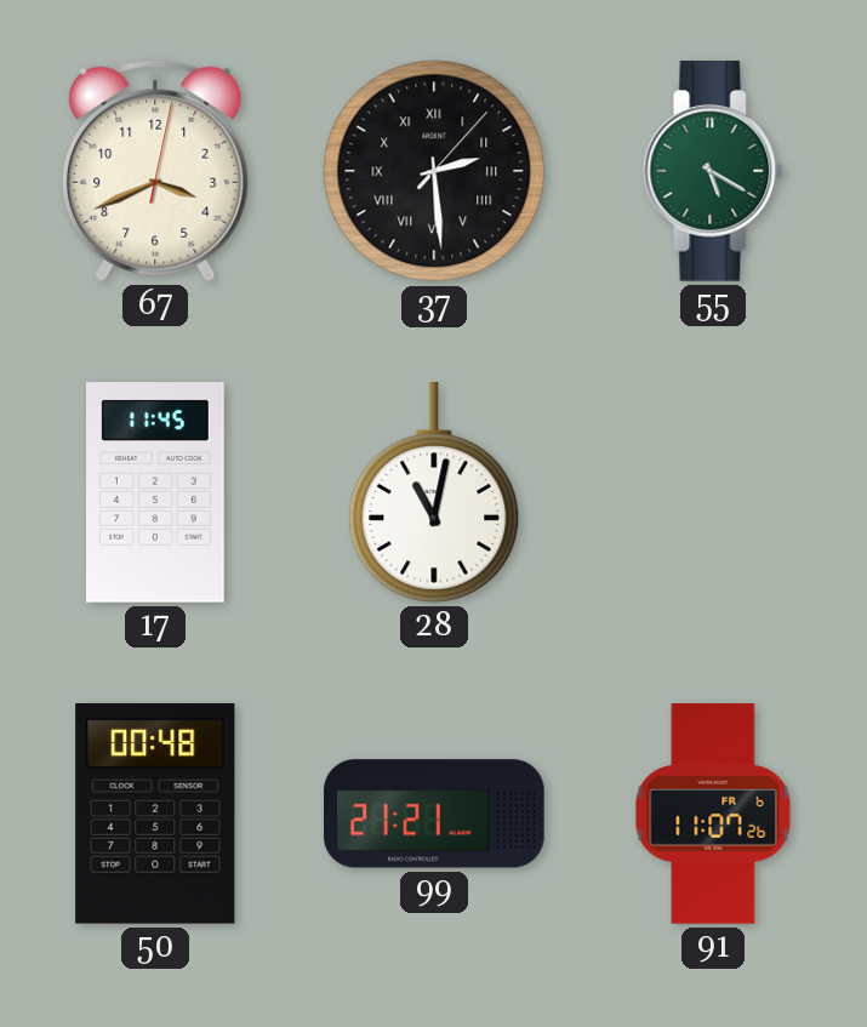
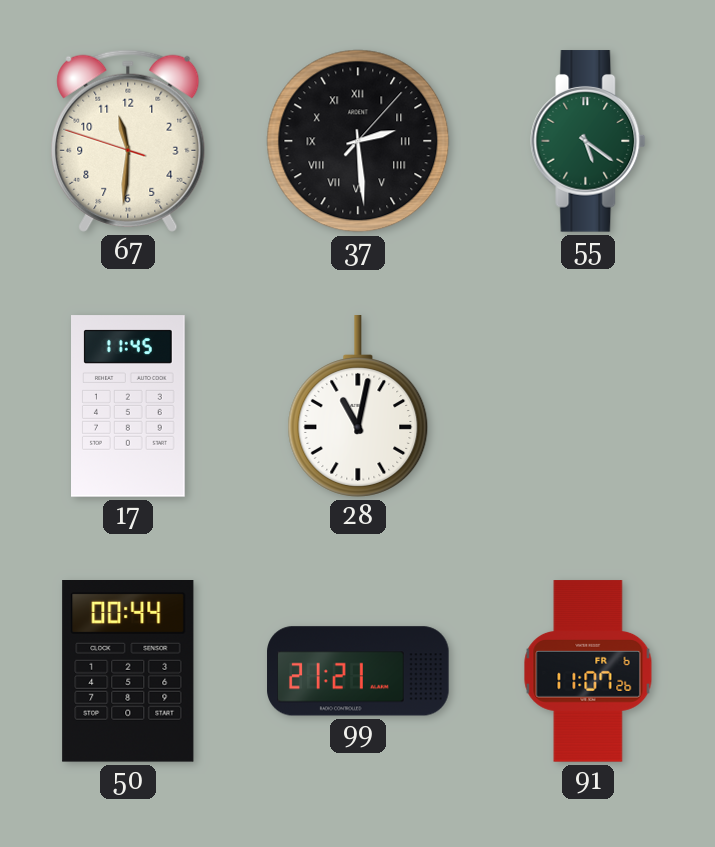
67: 3:41 -> 11:30 (128, 141)
55: 5:20 -> 5:21 (588, 141)
50: 00:48 -> 00:44 (128, 672)
